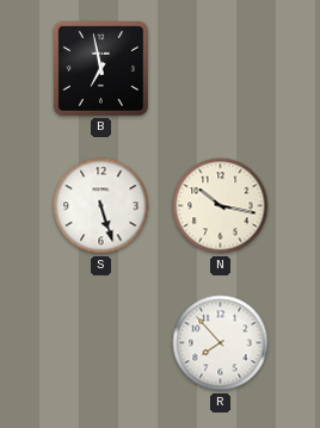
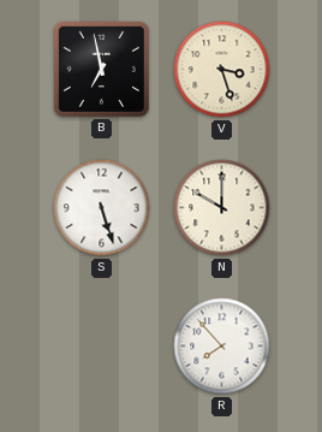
V: none -> 3:27 (222, 70)
N: 10:17 -> 10:00 (222, 208)
